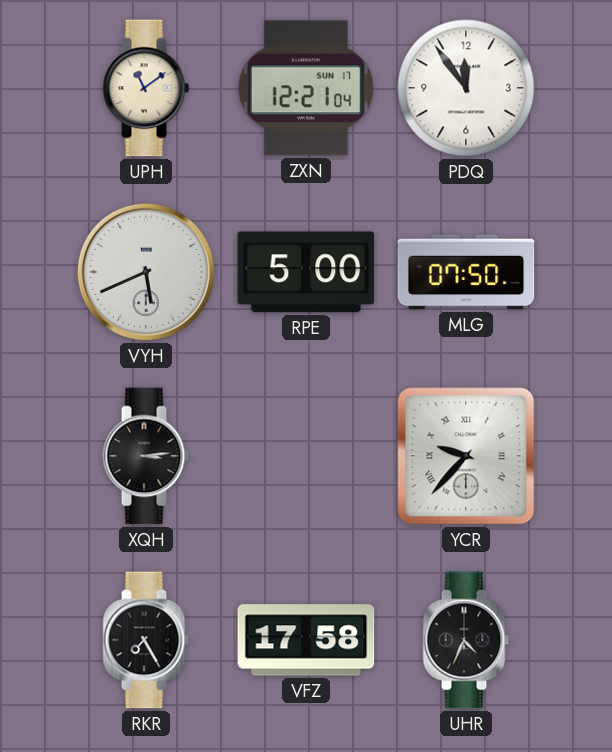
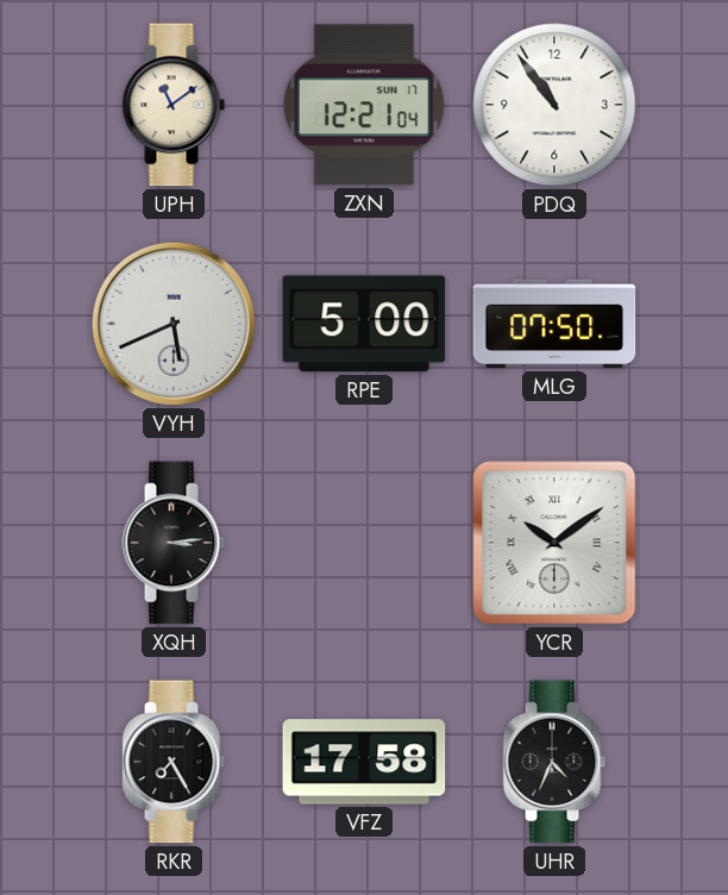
PDQ: 11:54 -> 10:54 (554, 105)
YCR: 9:37 -> 10:09 (554, 543)
